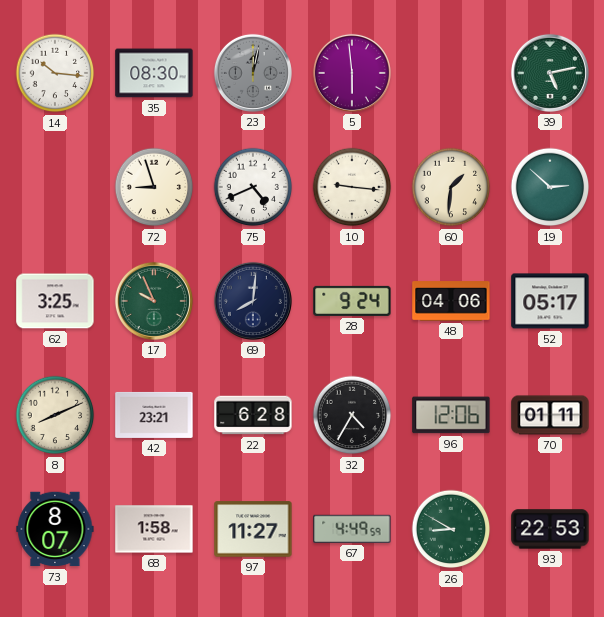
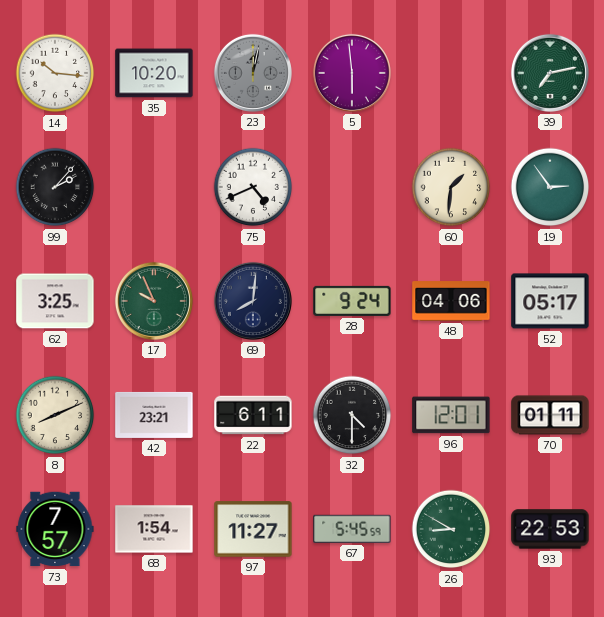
35: 08:30 -> 10:20 (154, 73)
39: 5:13 -> 7:13 (550, 73)
99: none -> 2:07 (55, 187)
72: 8:57 -> none (154, 187)
10: 9:16 -> none (352, 187)
19: 2:52 -> 2:54 (550, 187)
22: 6:28 -> 6:11 (253, 415)
32: 4:35 -> 4:30 (352, 415)
96: 12:06 -> 12:01 (451, 415)
73: 8:07 -> 7:57 (55, 529)
68: 1:58 -> 1:54 (154, 529)
67: 4:49 -> 5:45 (352, 529)
